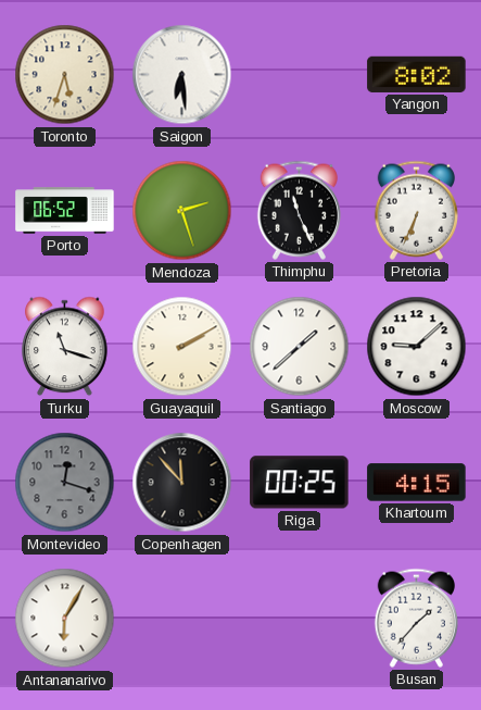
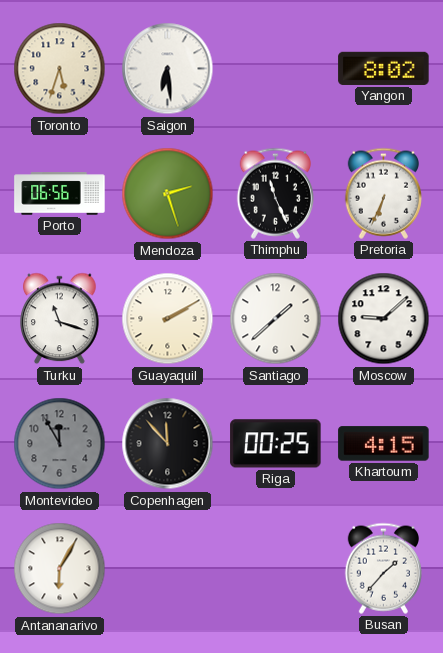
Porto: 06:52 -> 06:56 (60, 194)
Montevideo: 12:18 -> 11:55 (60, 444)
